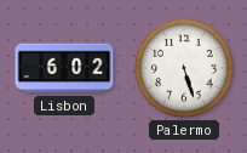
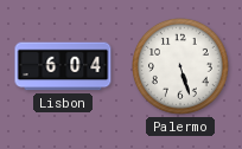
Lisbon: 6:02 -> 6:04 (63, 66)
